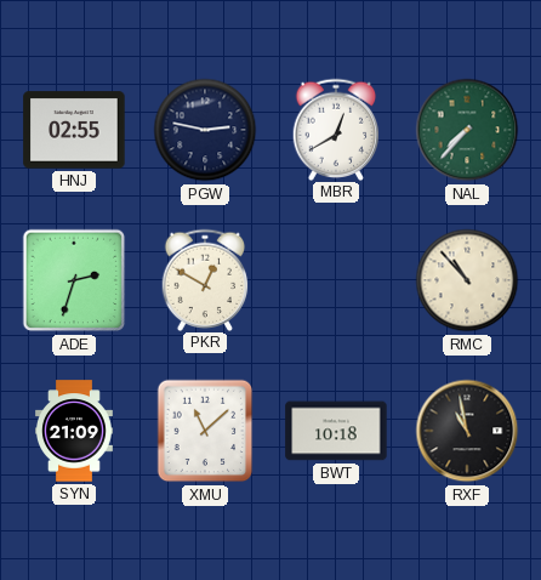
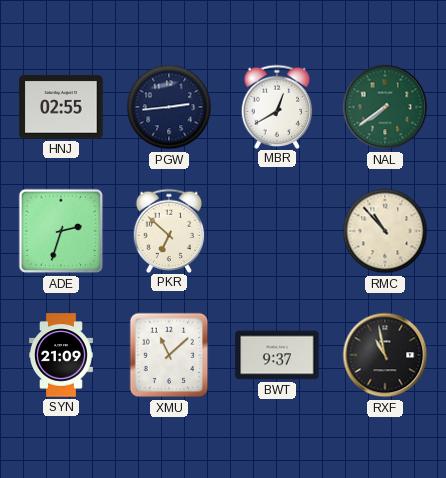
PGW: 2:47 -> 2:44 (169, 107)
NAL: 7:37 -> 7:39 (385, 107)
PKR: 12:50 -> 6:52 (169, 230)
BWT: 10:18 -> 9:37 (277, 355)
